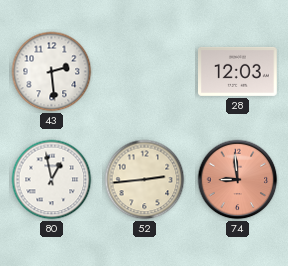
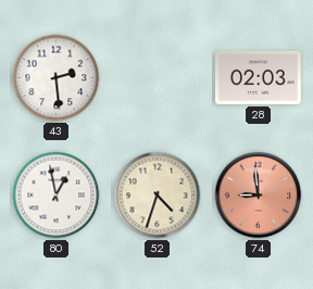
28: 12:03 -> 02:03 (259, 77)
52: 2:44 -> 4:33 (158, 196)
